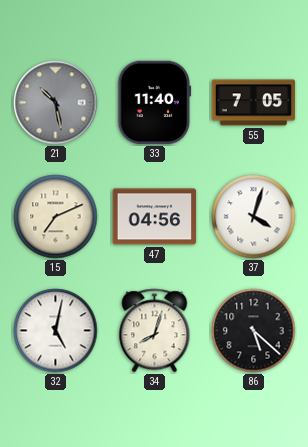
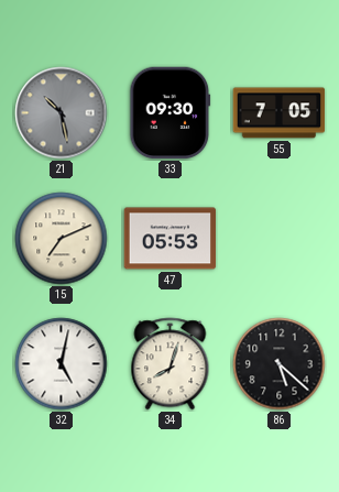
33: 11:40 -> 09:30 (171, 113)
47: 04:56 -> 05:53 (171, 239)
37: 4:03 -> none (254, 217)
